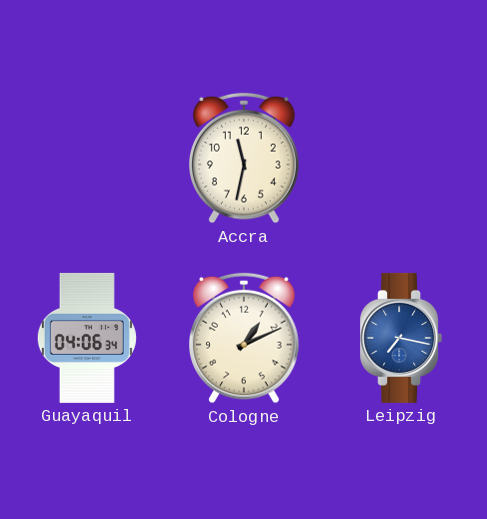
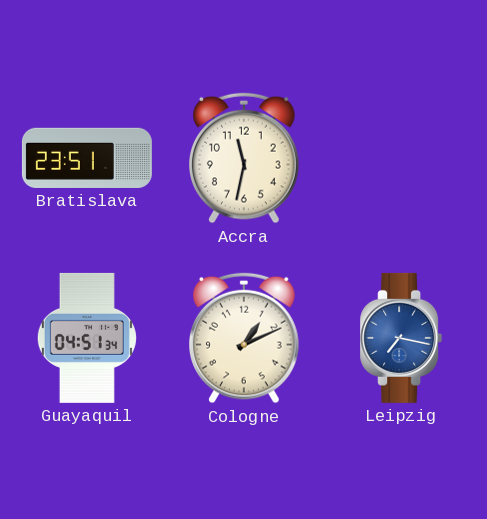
Bratislava: none -> 23:51 (87, 158)
Guayaquil: 04:06 -> 04:51 (87, 338)
